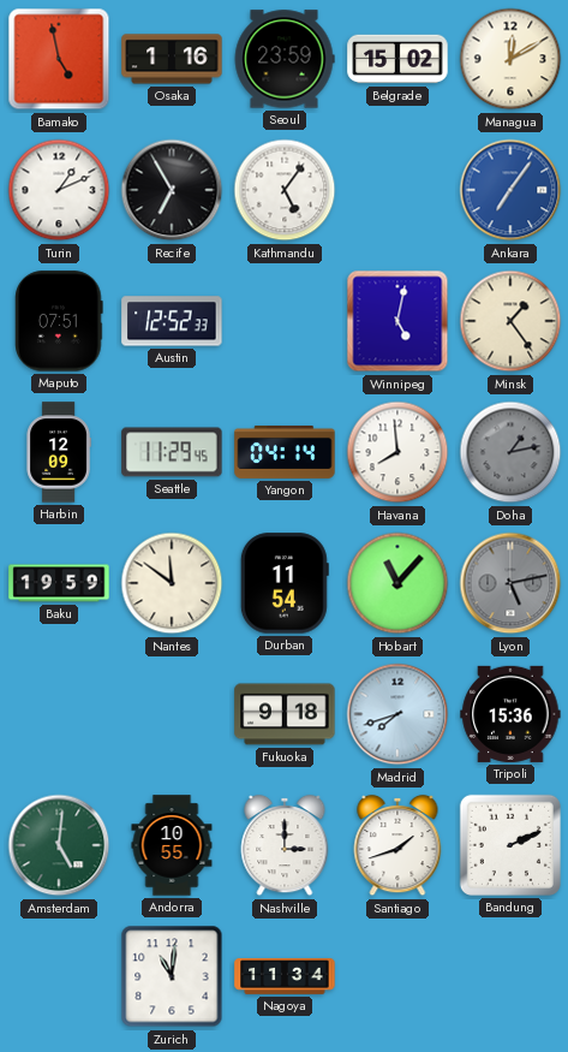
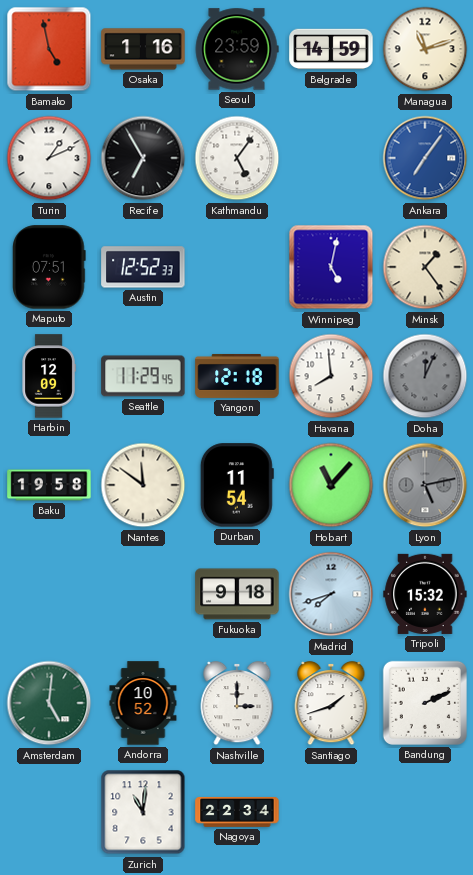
Belgrade: 15:02 -> 14:59 (331, 49)
Managua: 12:10 -> 11:12 (425, 49)
Yangon: 04:14 -> 12:18 (237, 376)
Doha: 1:13 -> 12:04 (425, 376)
Baku: 19:59 -> 19:58 (49, 485)
Tripoli: 15:36 -> 15:32 (425, 594)
Andorra: 10:55 -> 10:52 (143, 703)
Nagoya: 11:34 -> 22:34 (237, 812)
